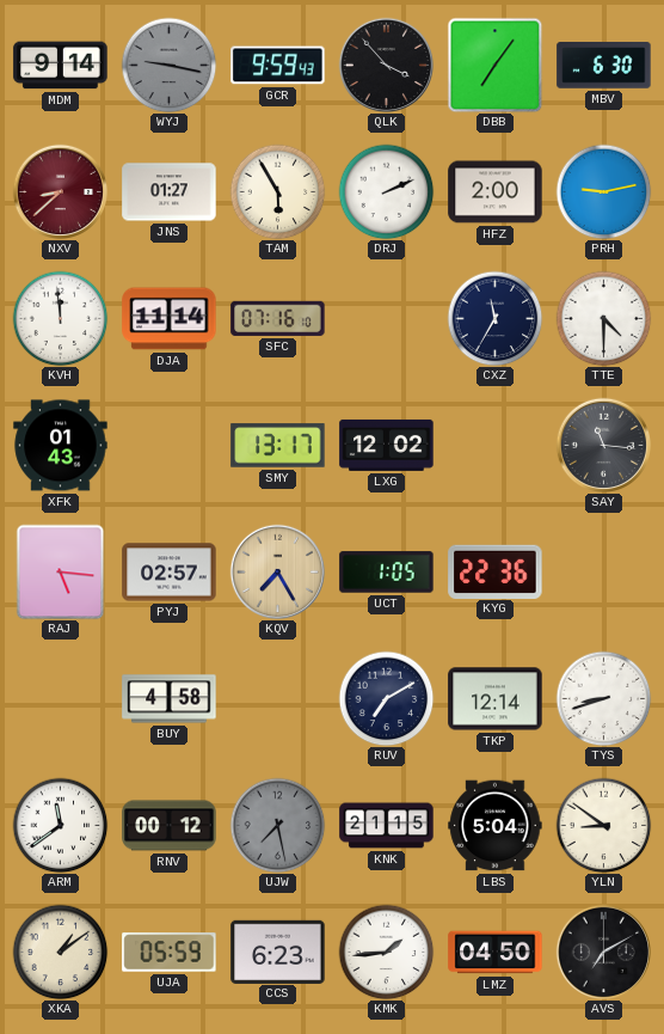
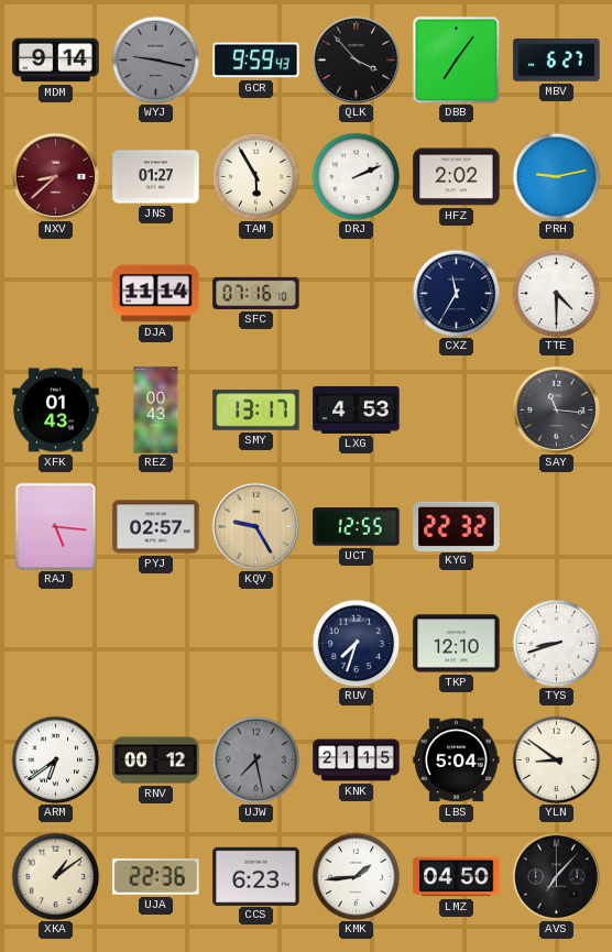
MBV: 6:30 -> 6:27 (557, 61)
HFZ: 2:00 -> 2:02 (457, 177)
KVH: 11:59 -> none (60, 318)
REZ: none -> 00:43 (156, 411)
LXG: 12:02 -> 4:53 (357, 409)
KQV: 7:25 -> 9:25 (255, 526)
UCT: 1:05 -> 12:55 (357, 527)
KYG: 22:36 -> 22:32 (457, 526)
BUY: 4:58 -> none (170, 699)
RUV: 7:10 -> 7:33 (356, 643)
TKP: 12:14 -> 12:10 (457, 644)
ARM: 11:39 -> 6:39 (55, 759)
UJA: 05:59 -> 22:36 (156, 877)
AVS: 7:10 -> 7:07 (556, 876)
